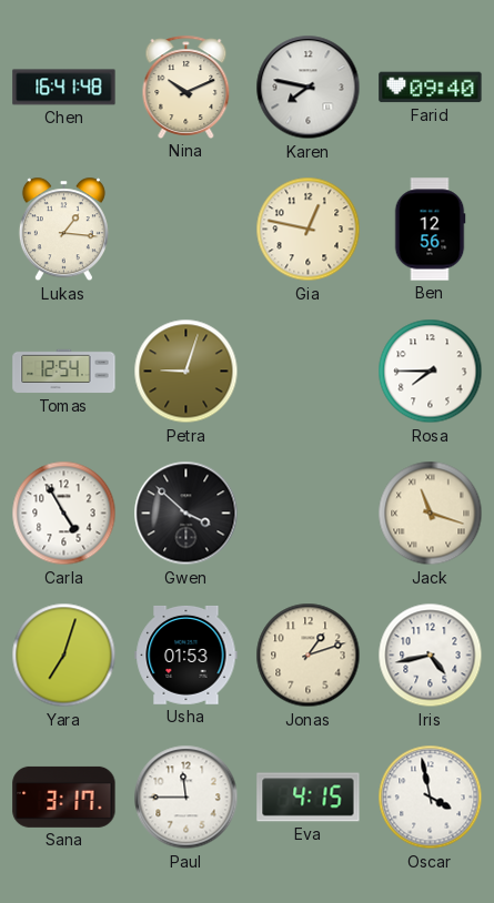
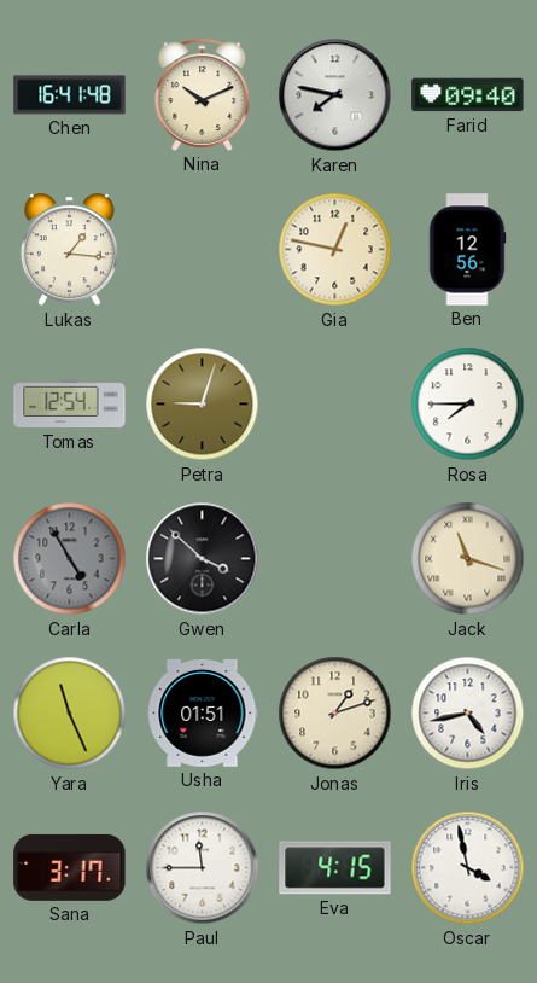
Carla dial: white -> grey (70, 559)
Yara: 7:03 -> 11:26 (70, 714)
Usha: 01:53 -> 01:51 (203, 712)
